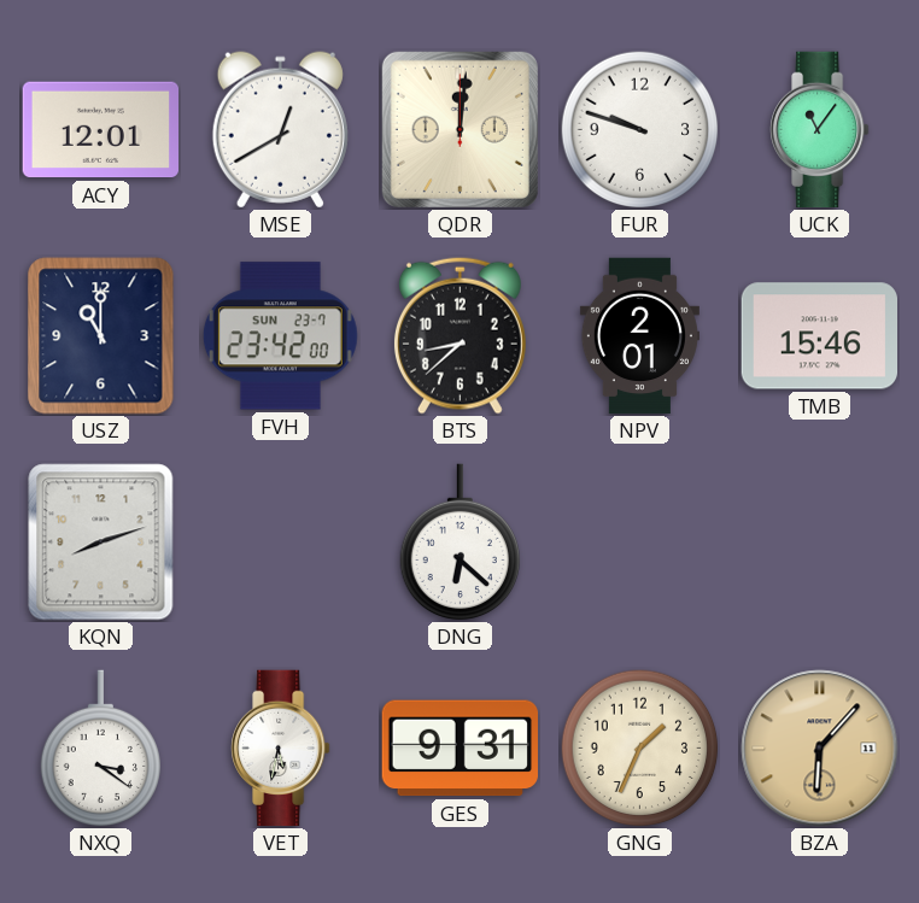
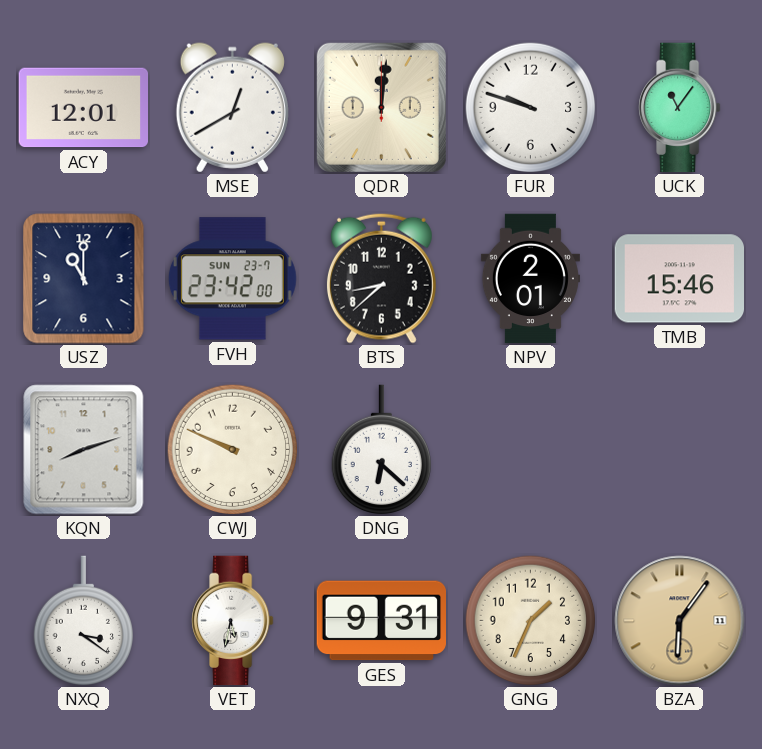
CWJ: none -> 9:49 (233, 450)
BZA: 6:07 -> 6:06 (680, 621)
